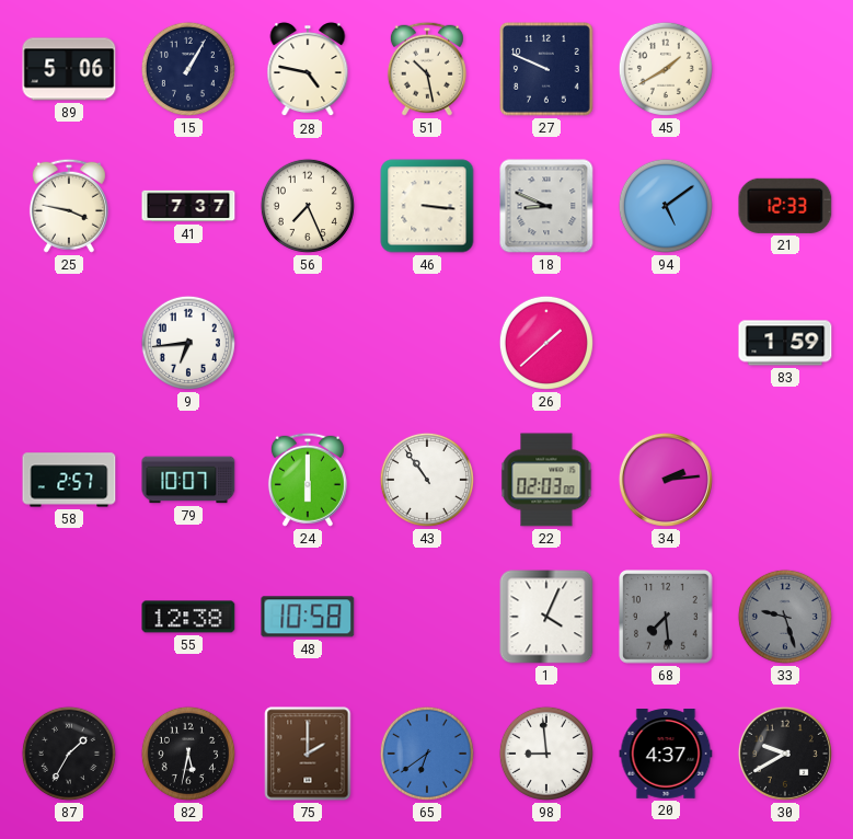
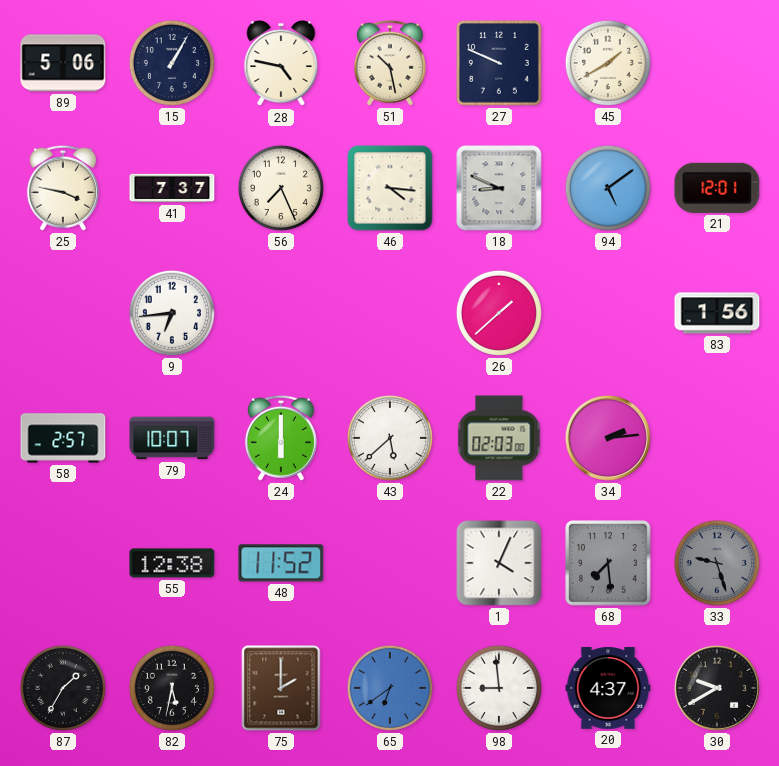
46: 3:16 -> 4:16 (390, 188)
21: 12:33 -> 12:01 (717, 188)
83: 1:59 -> 1:56 (717, 313)
43: 10:54 -> 5:38 (390, 438)
48: 10:58 -> 11:52 (281, 563)
